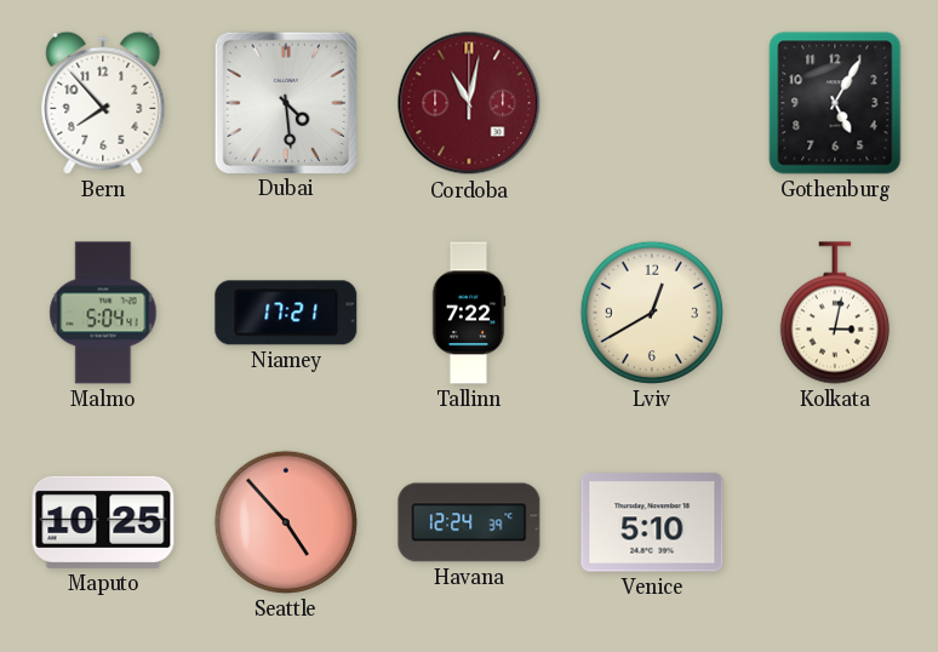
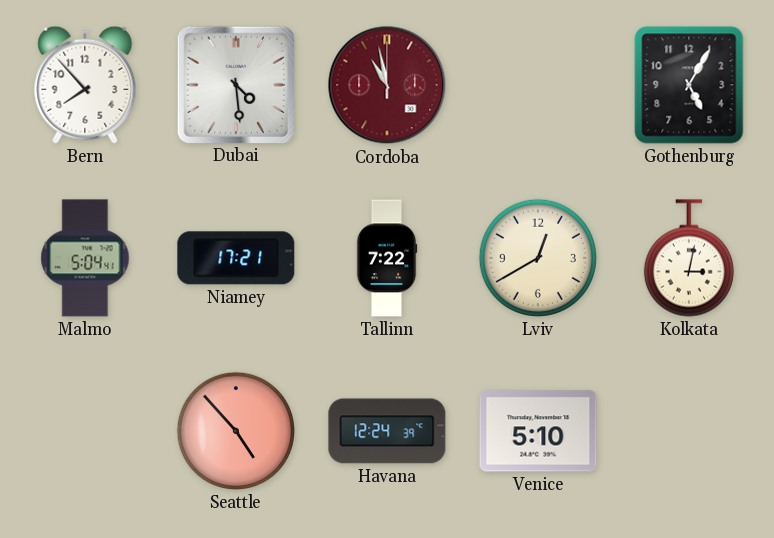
Cordoba: 11:02 -> 10:58 (387, 85)
Maputo: 10:25 -> none (103, 522)
